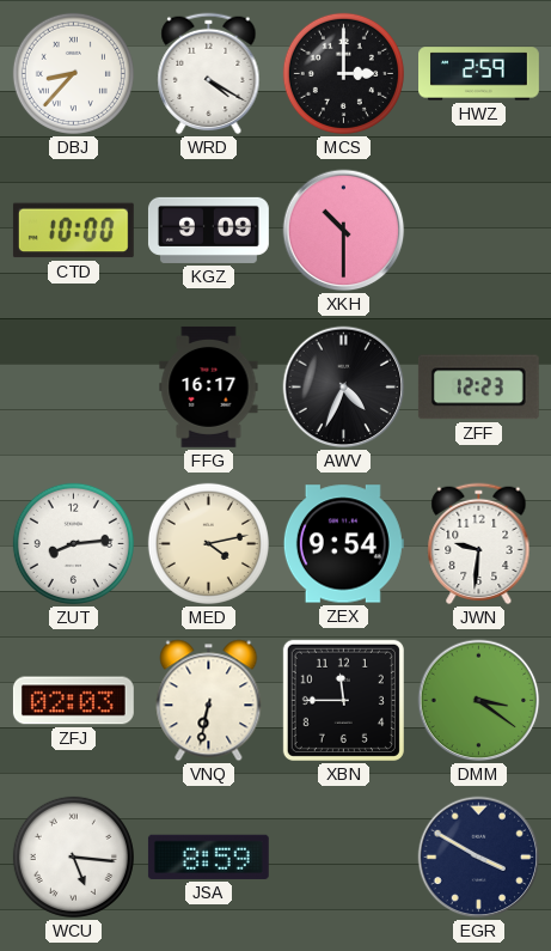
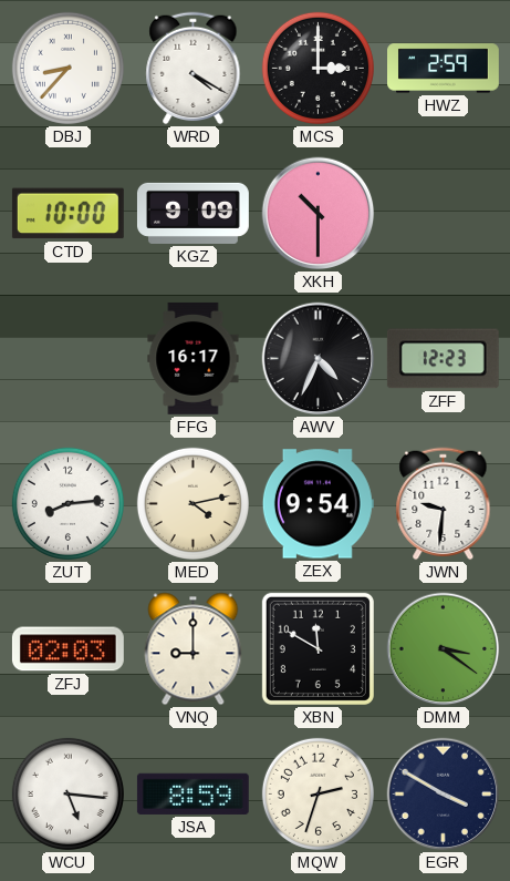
VNQ: 6:32 -> 9:00 (194, 649)
XBN: 11:45 -> 11:50 (318, 648)
MQW: none -> 2:33 (318, 793)
